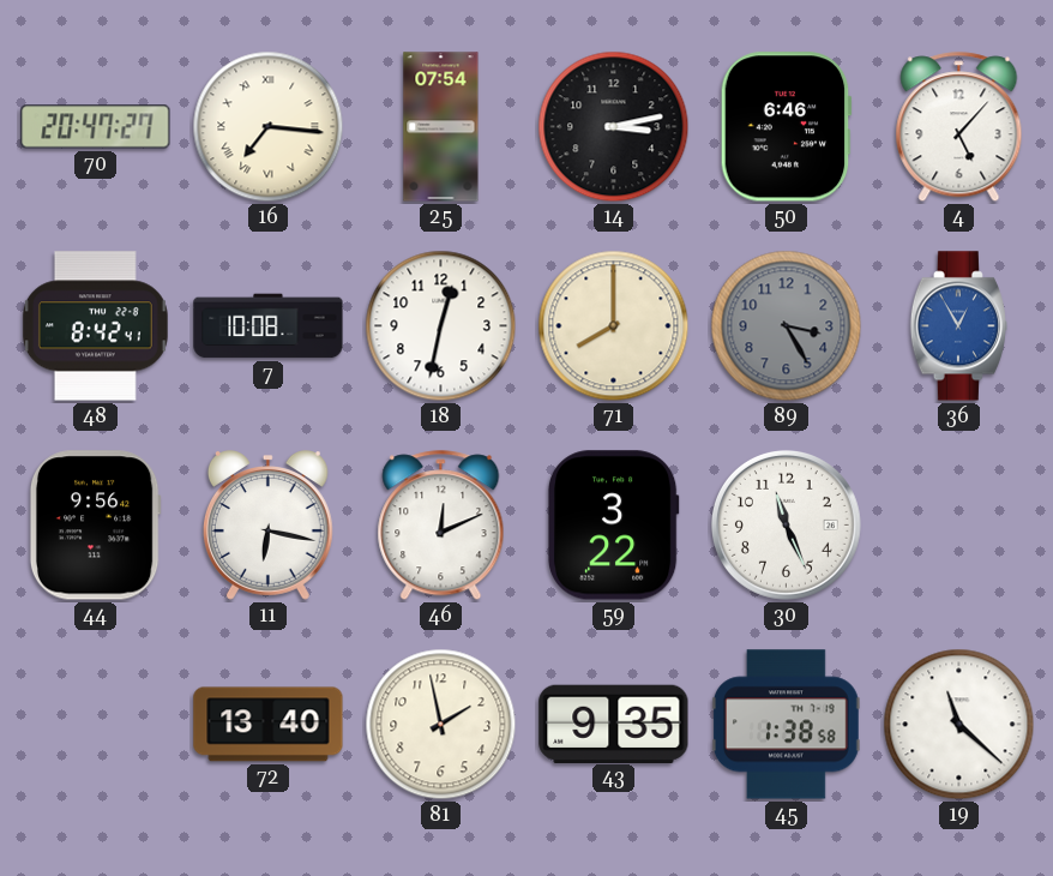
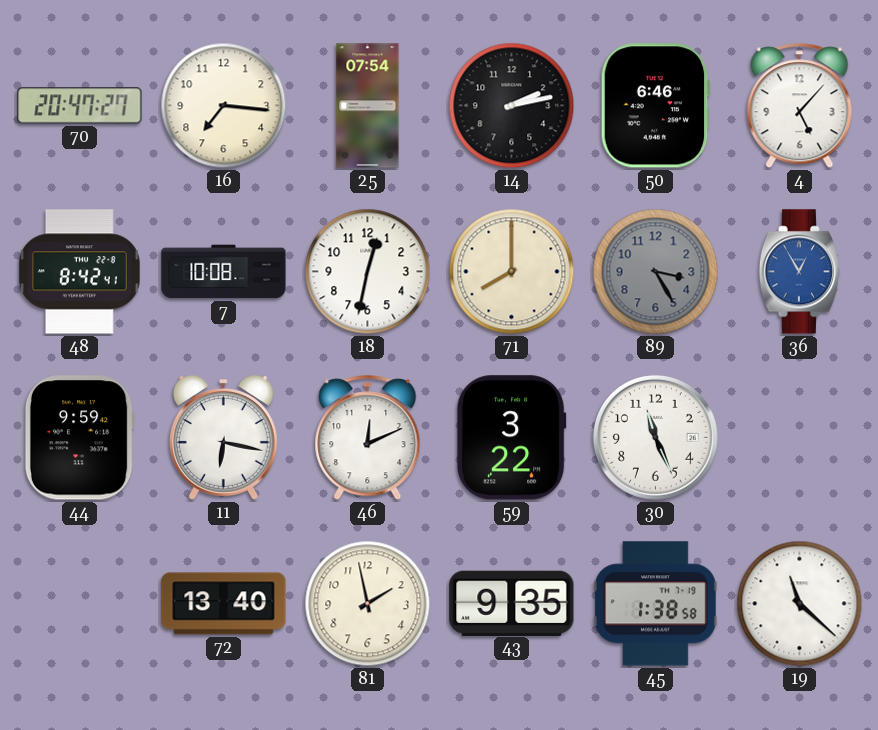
16 numerals: Roman -> Arabic (224, 106)
14: 3:13 -> 2:13 (512, 106)
44: 9:56 -> 9:59 (79, 438)
